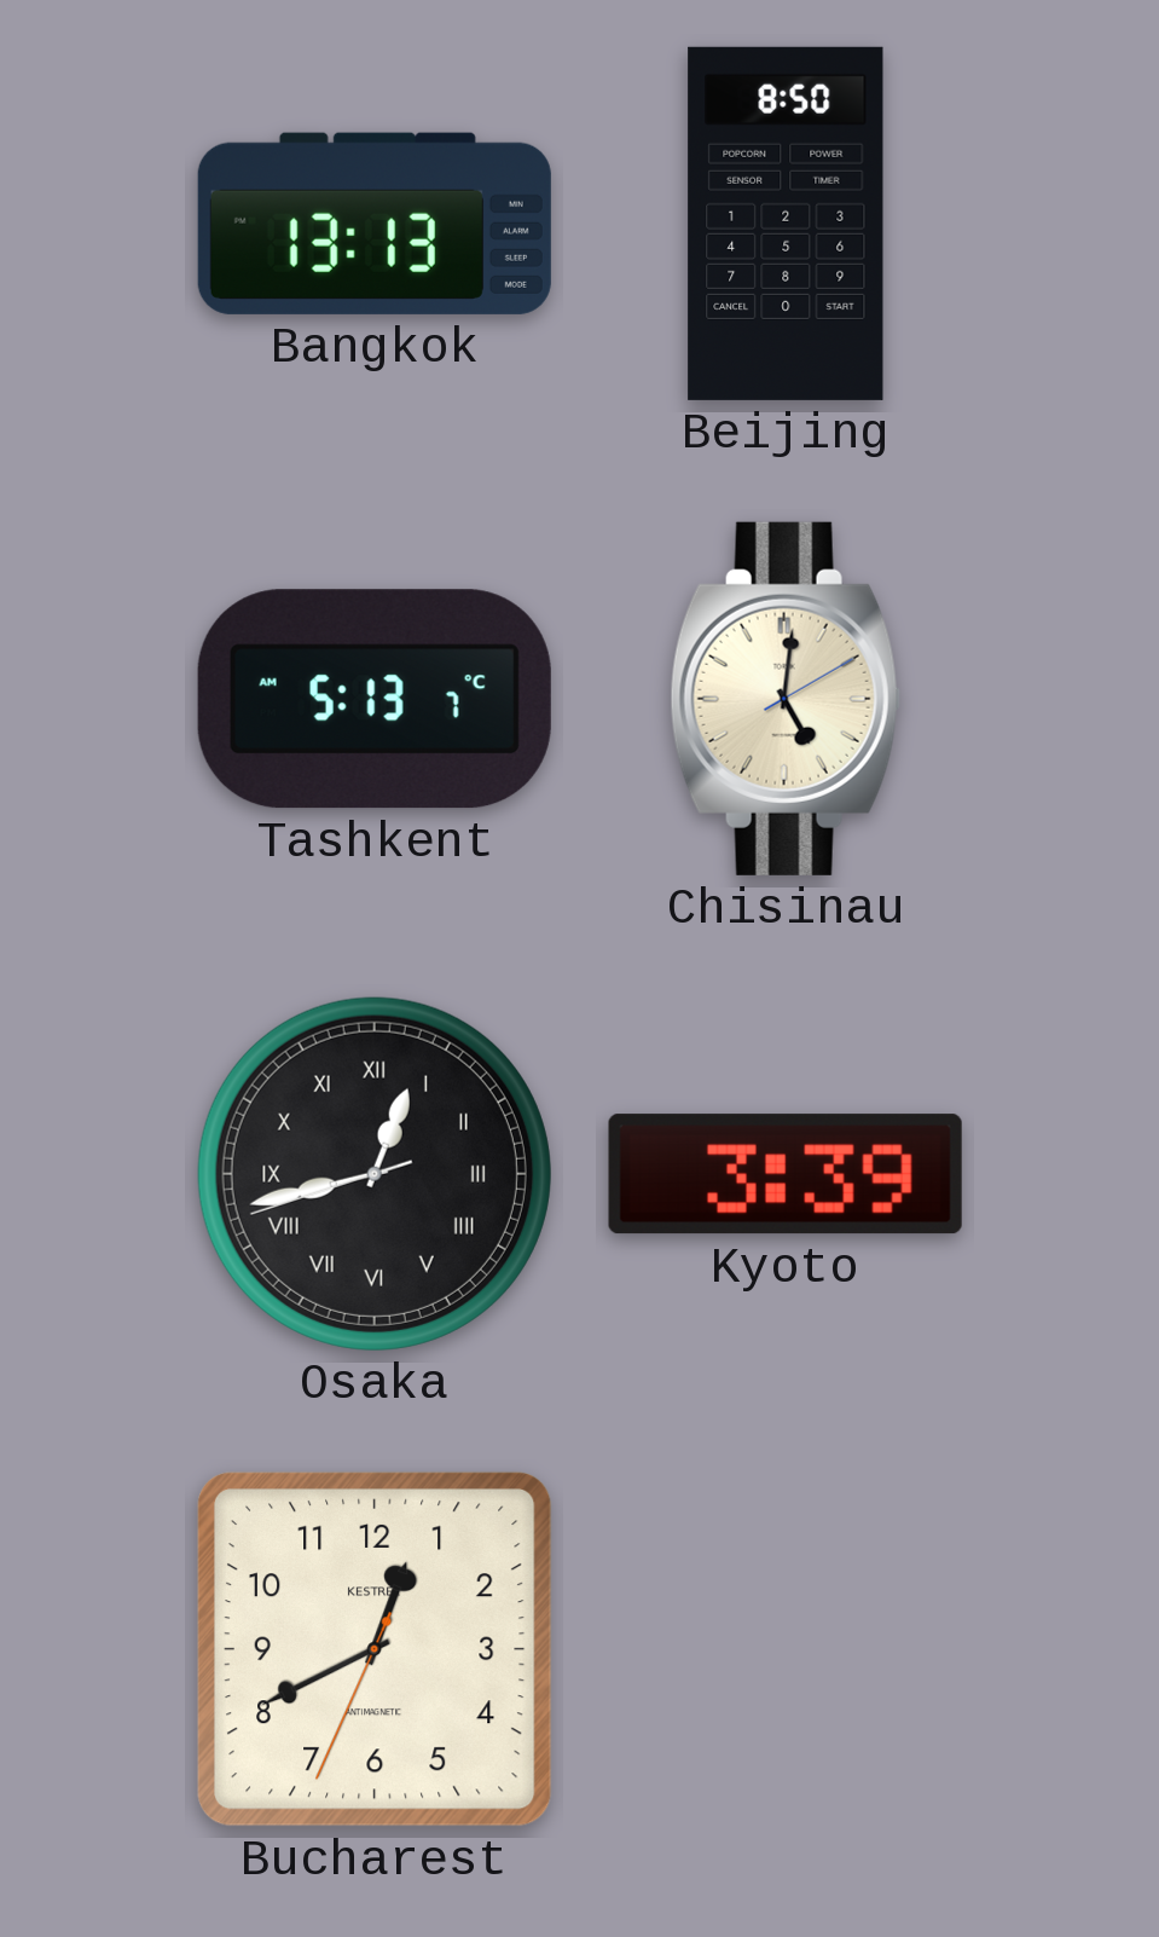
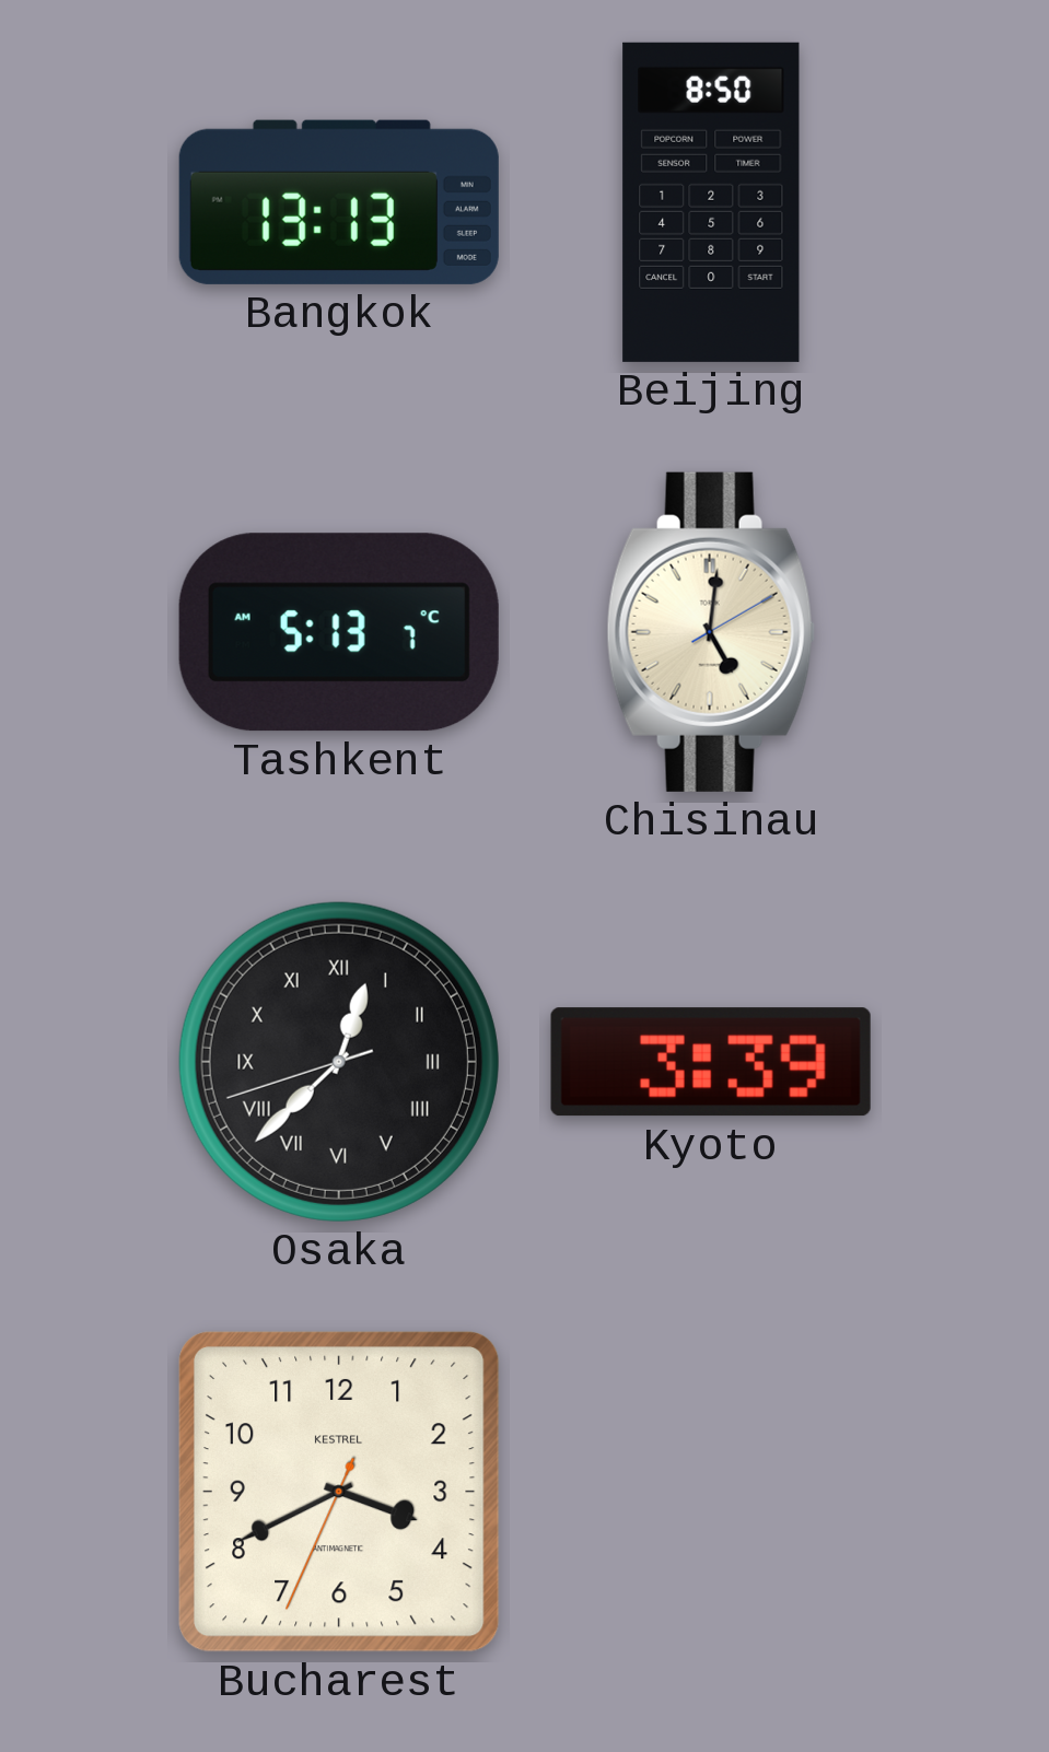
Osaka: 12:42 -> 12:37 (339, 1062)
Bucharest: 12:40 -> 3:40 (339, 1492)
